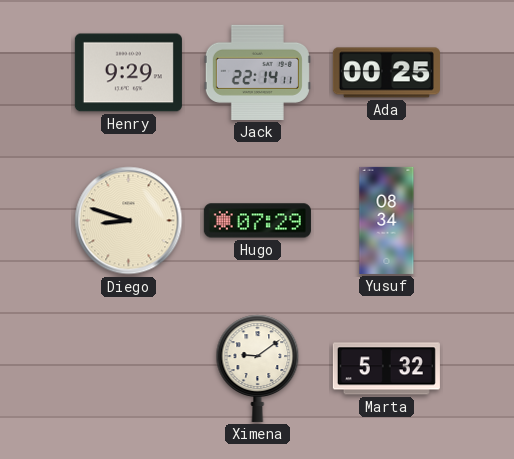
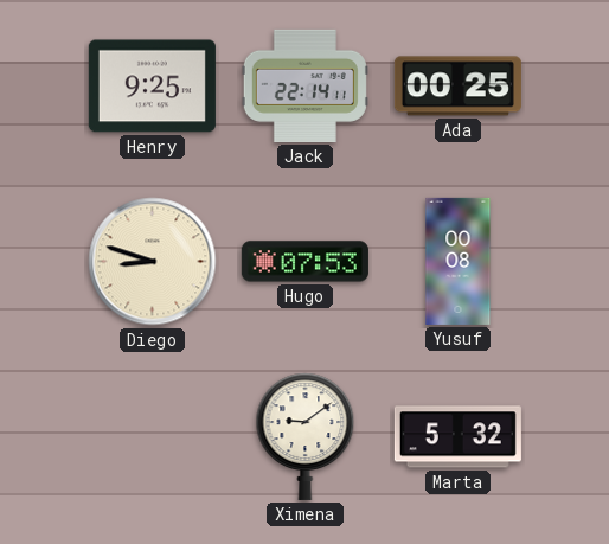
Henry: 9:29 -> 9:25 (152, 87)
Hugo: 07:29 -> 07:53 (304, 262)
Yusuf: 08:34 -> 00:08 (459, 261)
